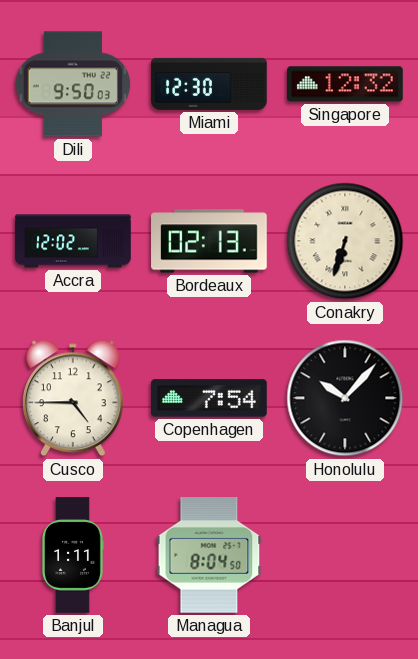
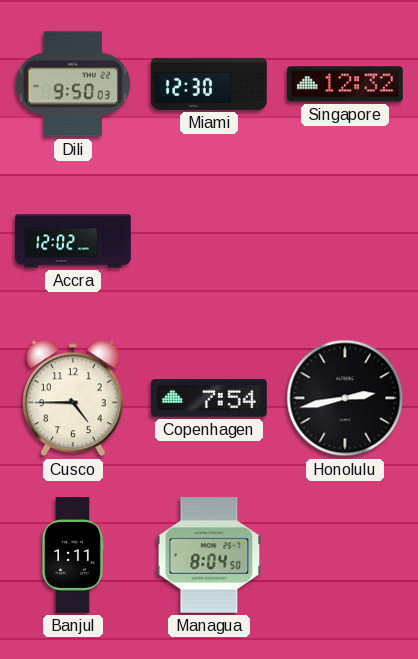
Bordeaux: 02:13 -> none (209, 241)
Conakry: 6:33 -> none (345, 241)
Honolulu: 10:07 -> 2:43 (345, 398)
